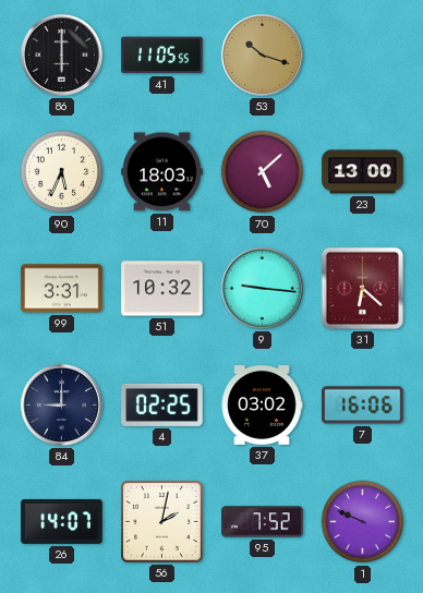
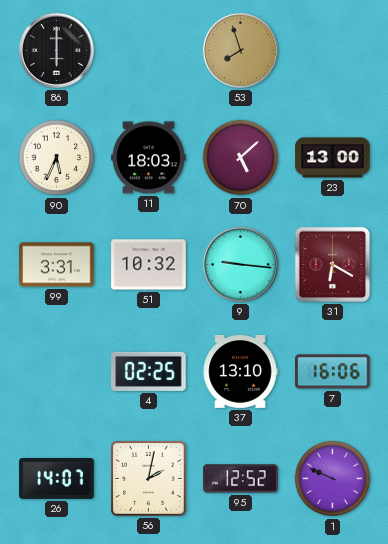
41: 11:05 -> none (162, 56)
53: 10:18 -> 7:57 (240, 50)
31: 6:22 -> 6:20 (332, 264)
84: 9:00 -> none (61, 404)
37: 03:02 -> 13:10 (240, 372)
95: 7:52 -> 12:52 (241, 479)
